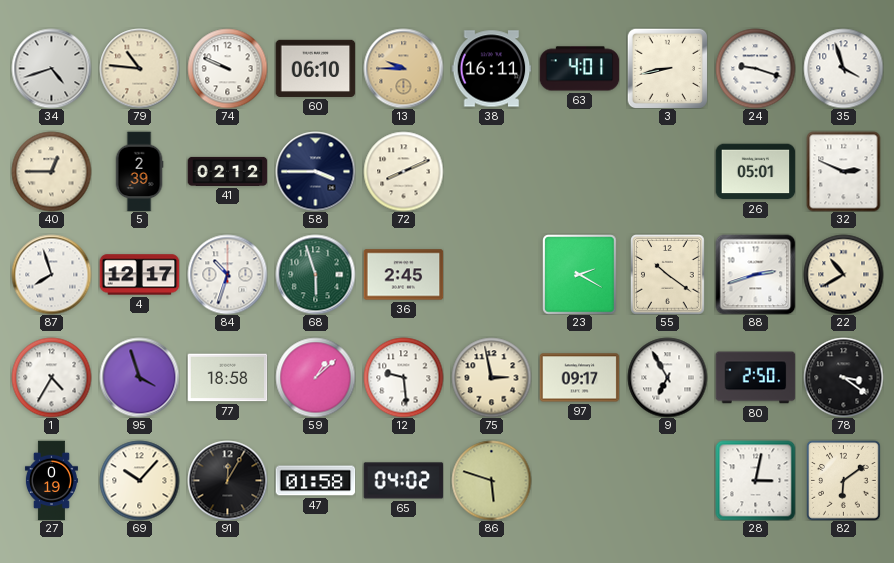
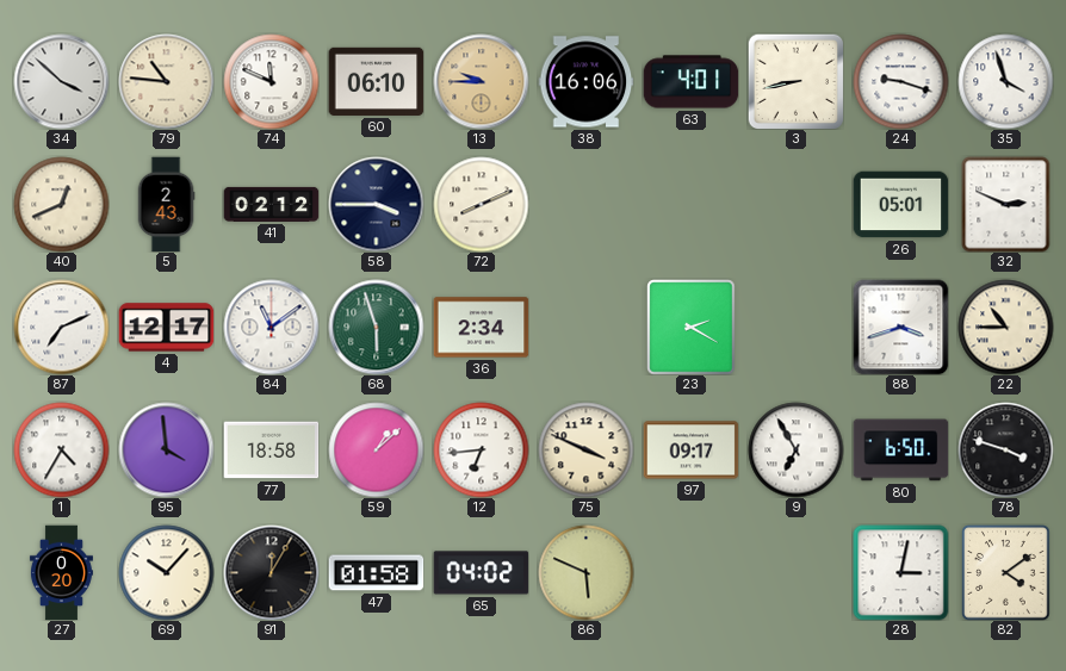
34: 4:42 -> 3:52 (61, 81)
74: 9:49 -> 11:49 (271, 81)
38: 16:11 -> 16:06 (585, 82)
40: 12:45 -> 12:41 (61, 204)
5: 2:39 -> 2:43 (166, 204)
87: 7:57 -> 7:11 (61, 327)
84: 10:33 -> 11:09 (271, 327)
36: 2:45 -> 2:34 (481, 328)
55: 10:21 -> none (668, 274)
88: 2:42 -> 3:42 (900, 327)
22: 10:40 -> 10:45 (1005, 327)
95: 3:57 -> 3:59 (166, 449)
12: 9:29 -> 6:44 (481, 449)
75: 2:58 -> 3:49 (585, 449)
80: 2:50 -> 6:50 (900, 451)
78: 3:21 -> 3:48 (1005, 449)
27: 0:19 -> 0:20 (61, 572)
86: 5:48 -> 5:49 (585, 572)
82: 6:09 -> 4:09 (1006, 572)
